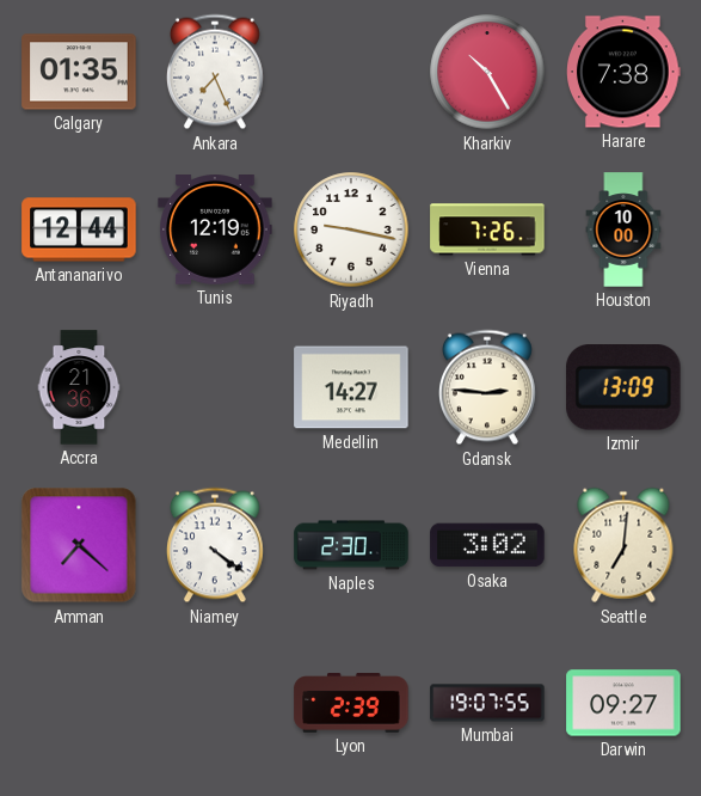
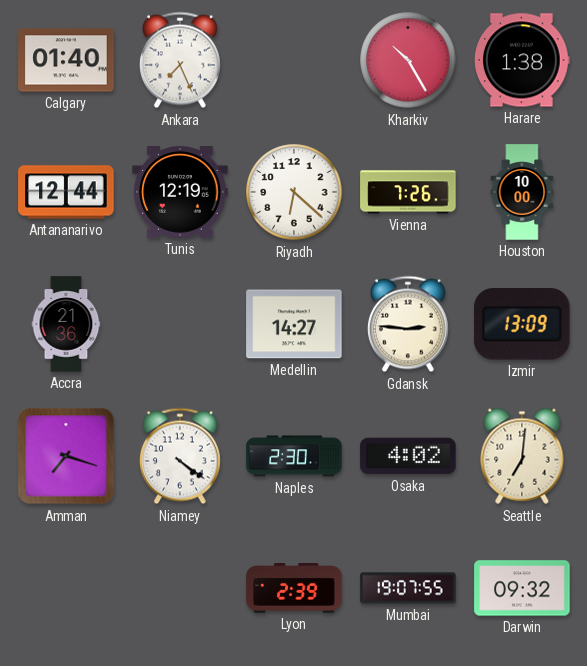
Calgary: 01:35 -> 01:40 (66, 60)
Harare: 7:38 -> 1:38 (523, 60)
Riyadh: 9:17 -> 6:22 (294, 192)
Amman: 7:22 -> 7:18 (66, 456)
Osaka: 3:02 -> 4:02 (408, 456)
Darwin: 09:27 -> 09:32 (522, 588)
